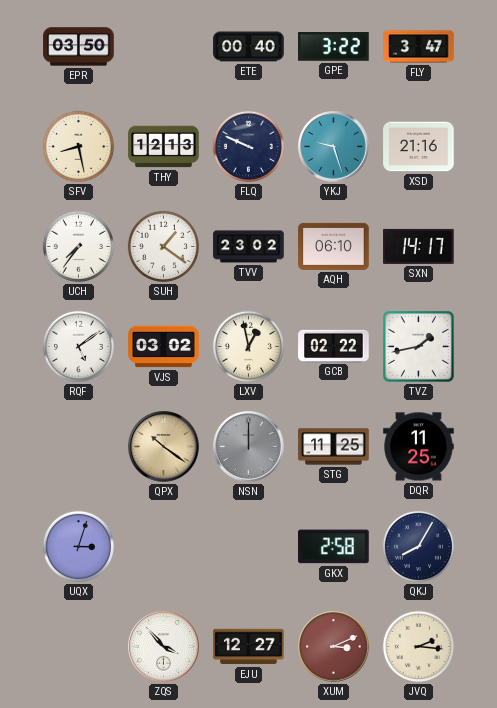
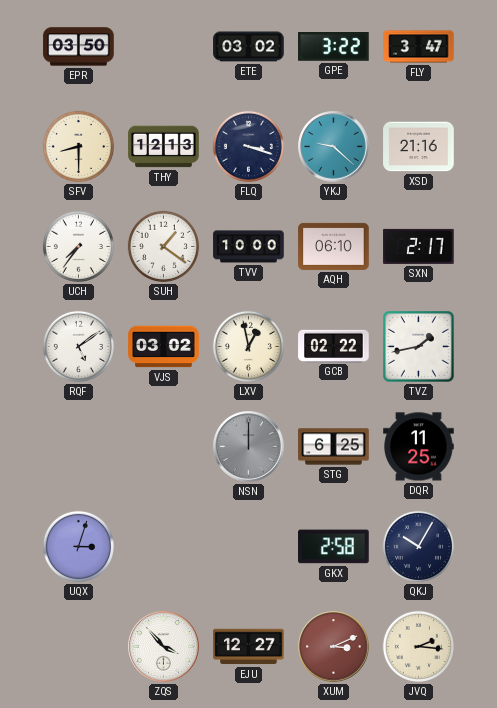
ETE: 00:40 -> 03:02 (249, 47)
SFV: 8:28 -> 8:30 (78, 146)
FLQ: 9:49 -> 3:18 (248, 146)
YKJ: 9:27 -> 9:22 (334, 147)
TVV: 23:02 -> 10:00 (249, 247)
SXN: 14:17 -> 2:17 (419, 246)
QPX: 10:21 -> none (164, 447)
STG: 11:25 -> 6:25 (334, 447)
QKJ: 8:05 -> 10:05 (418, 546)
